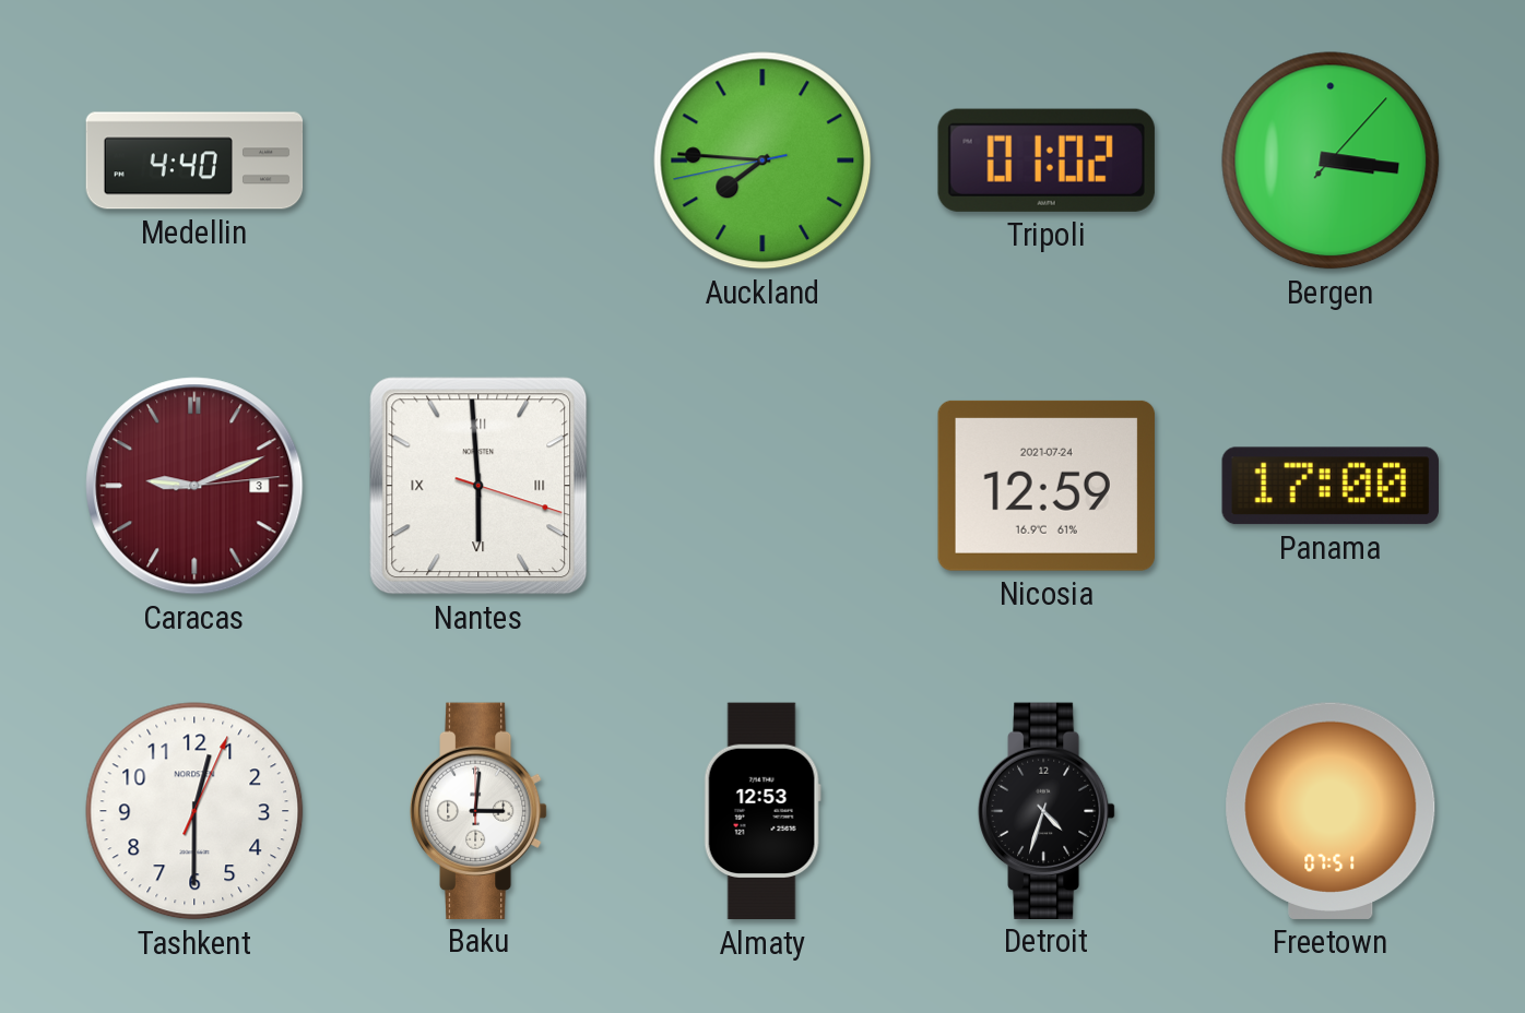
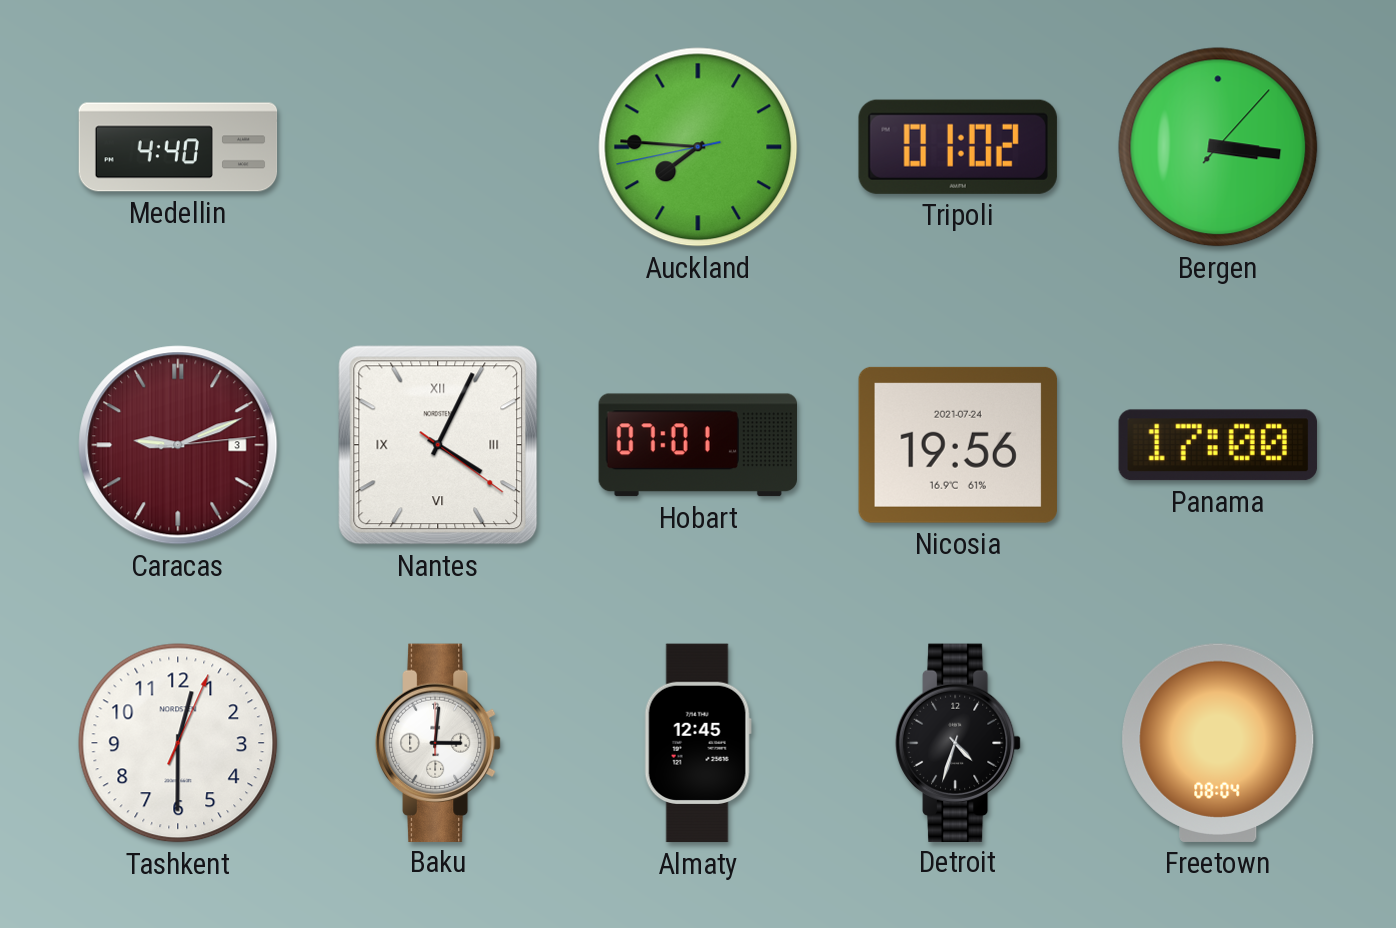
Nantes: 5:59 -> 4:04 (438, 445)
Hobart: none -> 07:01 (697, 445)
Nicosia: 12:59 -> 19:56 (958, 445)
Almaty: 12:53 -> 12:45 (698, 743)
Freetown: 07:51 -> 08:04 (1218, 743)
